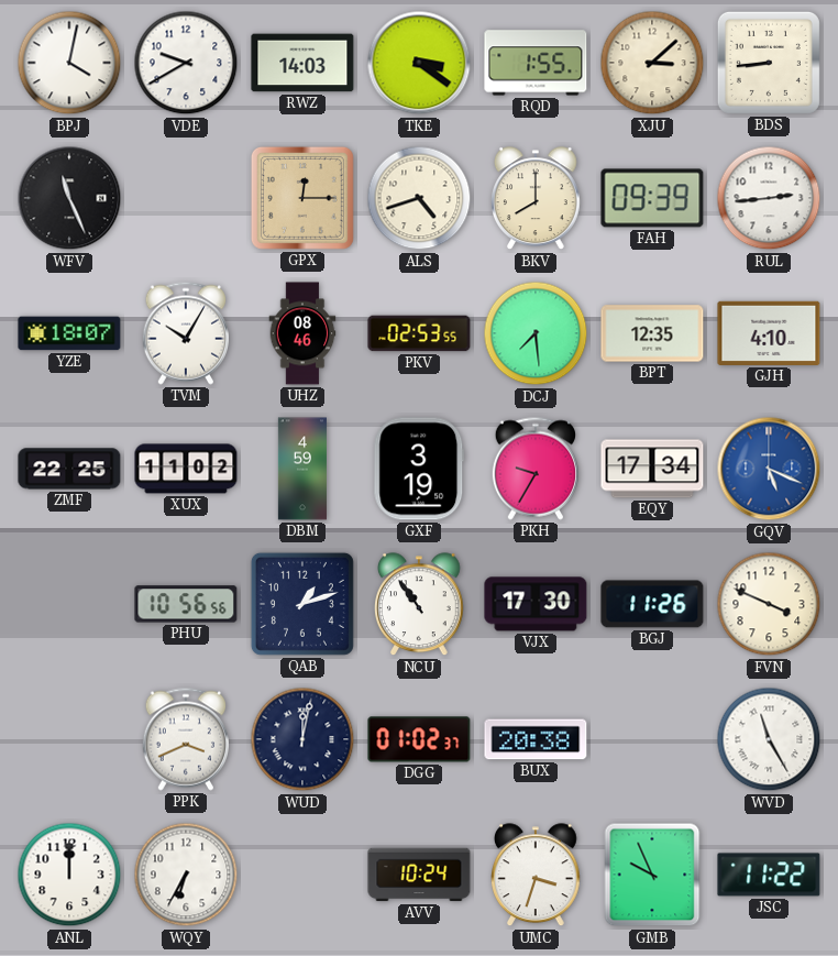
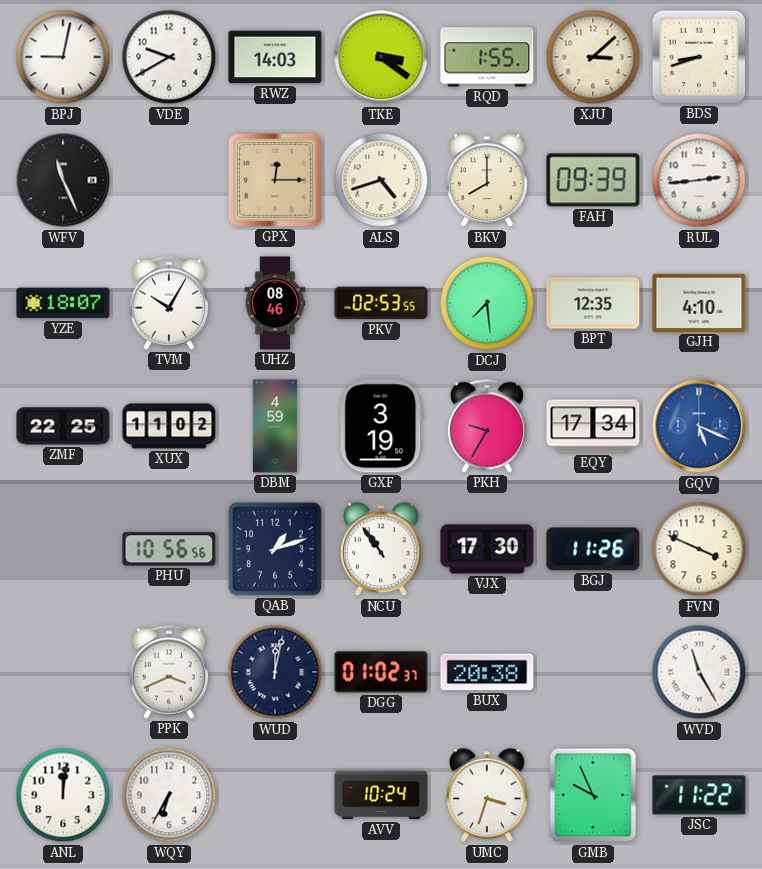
BPJ: 4:02 -> 9:02 (63, 57)
BDS: 8:44 -> 8:42 (699, 57)
ANL: 12:00 -> 12:01 (63, 795)
